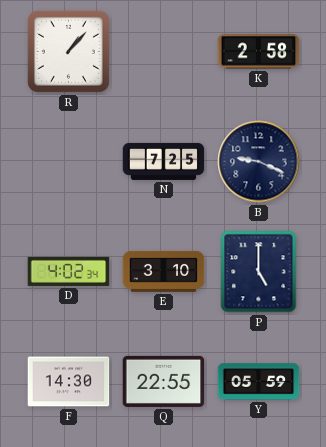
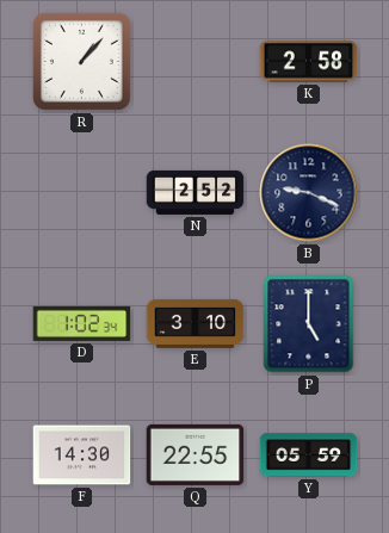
N: 7:25 -> 2:52 (196, 192)
D: 4:02 -> 1:02 (82, 323)
